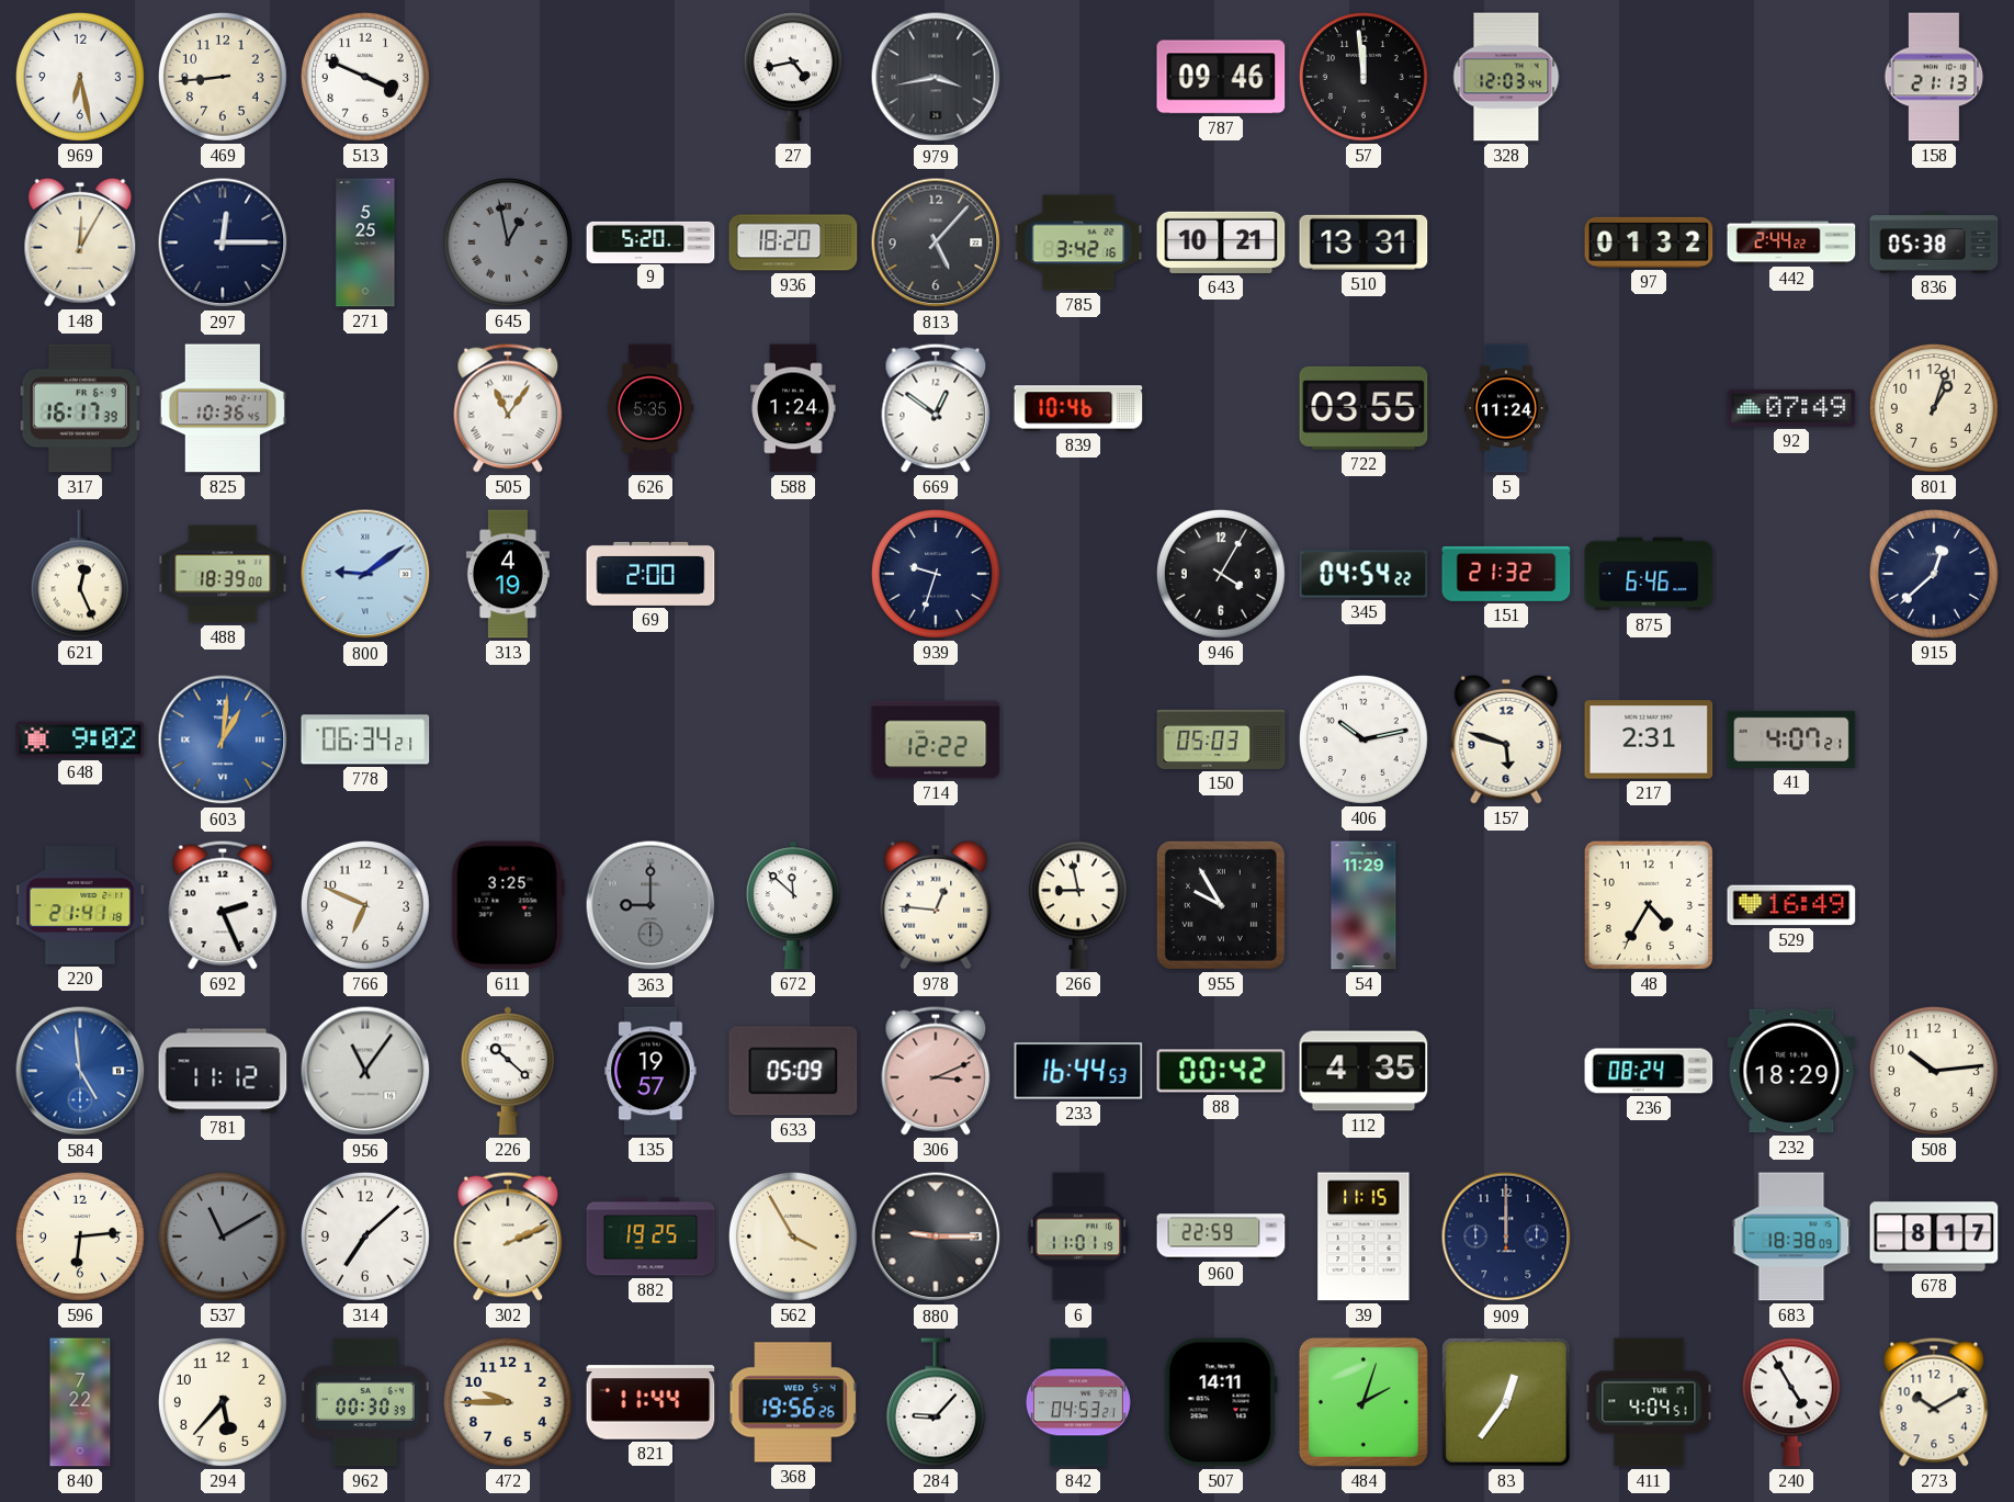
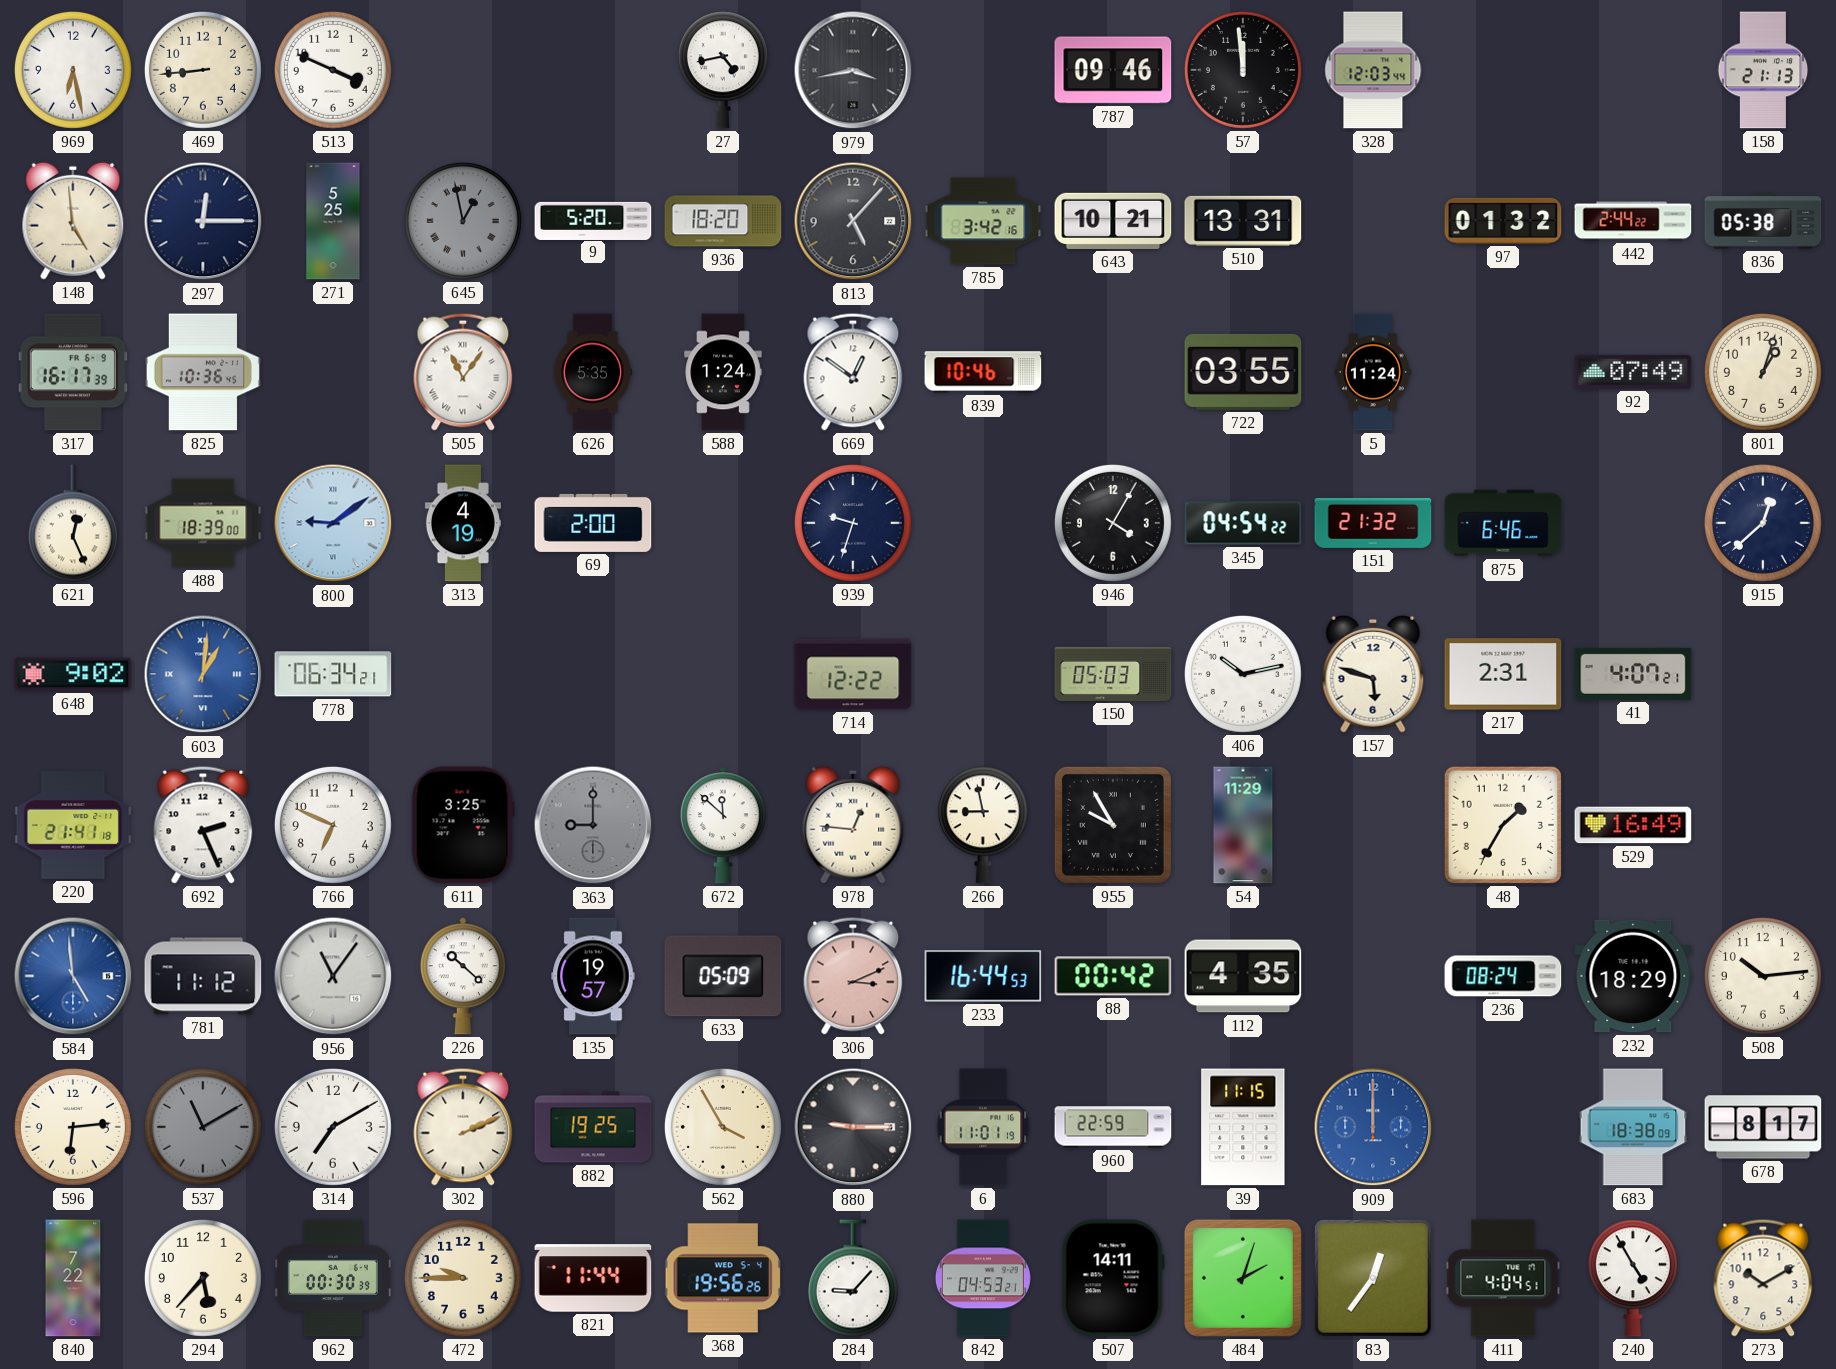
148: 12:05 -> 4:59 (73, 221)
48: 4:35 -> 1:35 (1503, 825)
314: 7:08 -> 7:10 (333, 1127)
909 dial: navy -> blue (1373, 1127)
